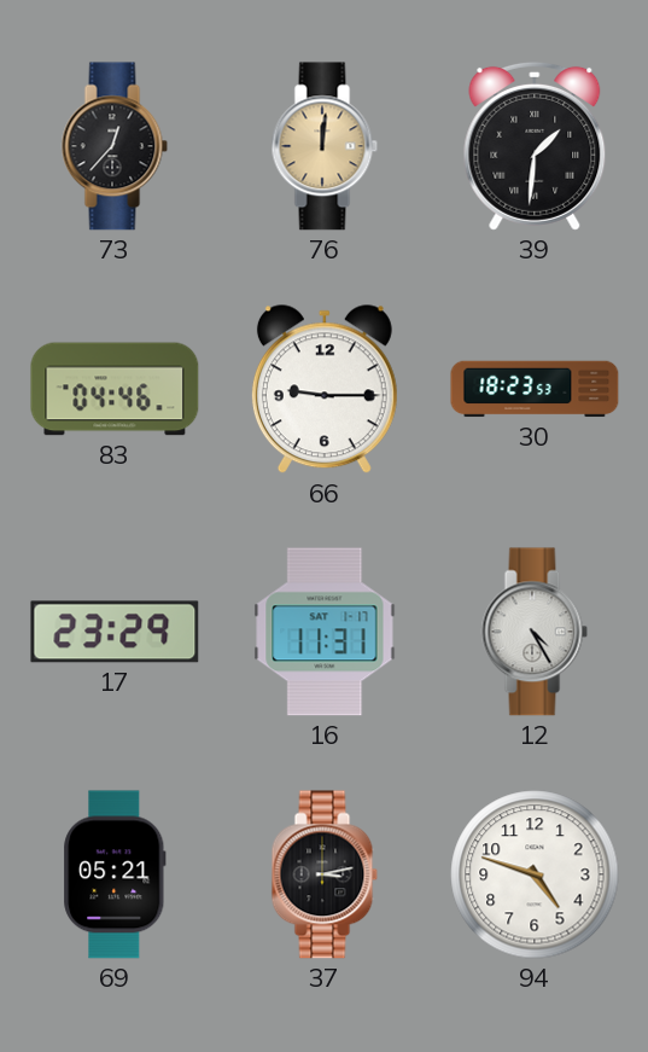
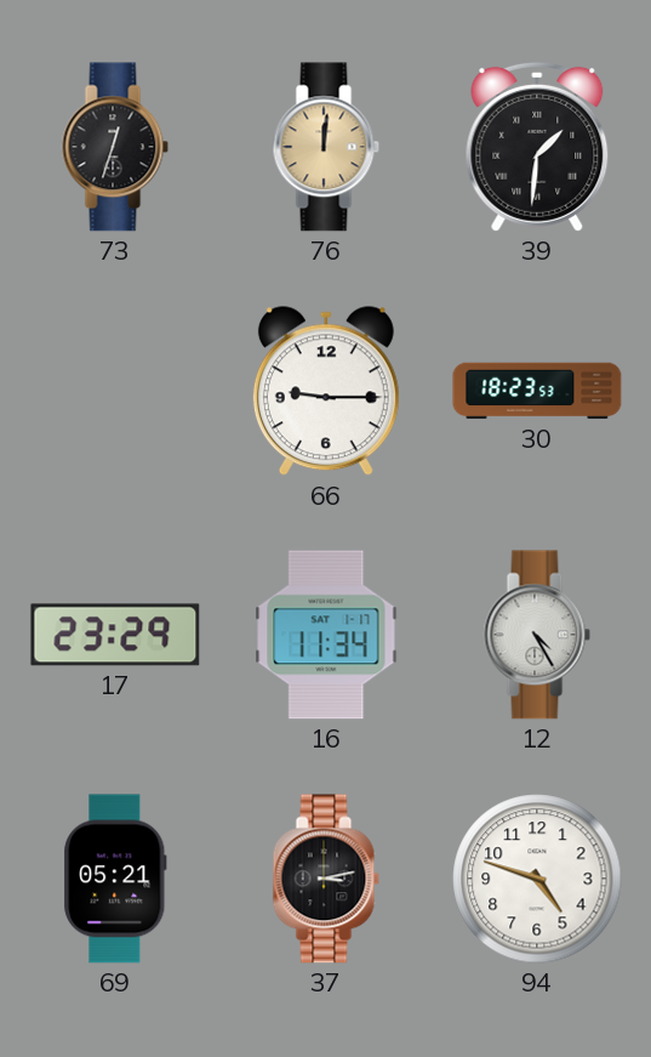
73: 12:37 -> 12:33 (115, 147)
83: 04:46 -> none (115, 389)
16: 11:31 -> 11:34 (326, 635)
